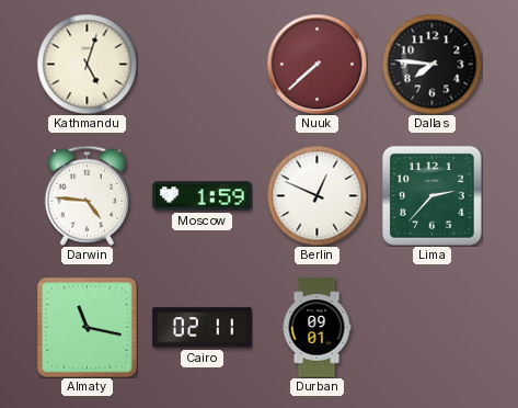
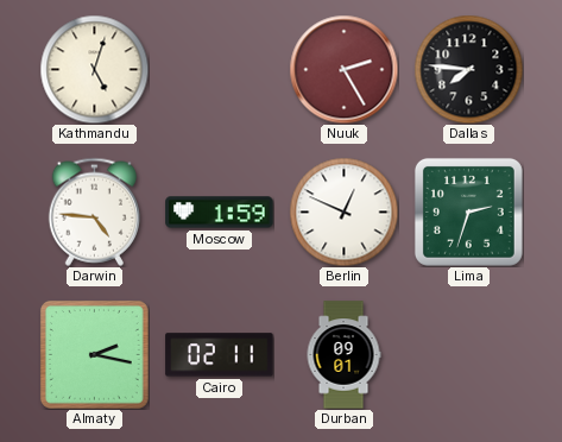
Nuuk: 7:38 -> 2:25 (343, 69)
Lima: 2:37 -> 2:33 (468, 211)
Almaty: 11:17 -> 2:17 (95, 355)
